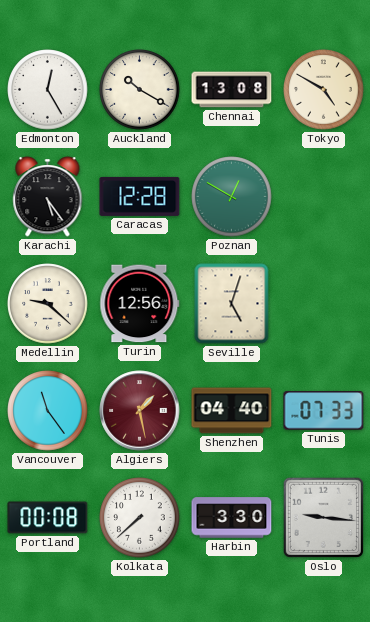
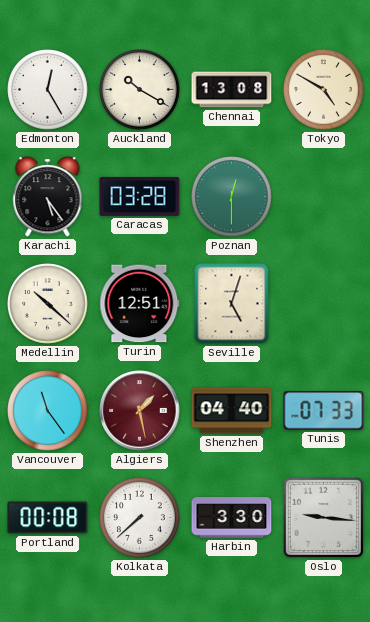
Caracas: 12:28 -> 03:28 (140, 196)
Poznan: 12:50 -> 12:30 (232, 197)
Medellin: 9:22 -> 10:22 (48, 304)
Turin: 12:56 -> 12:51 (140, 304)
